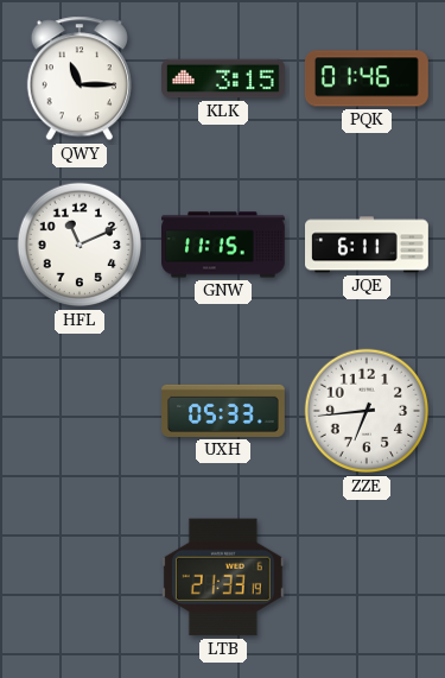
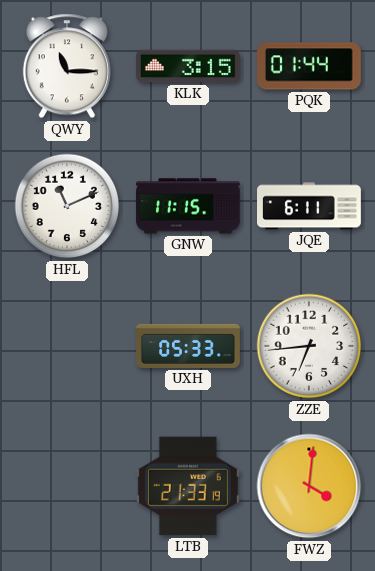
PQK: 01:46 -> 01:44 (309, 66)
FWZ: none -> 4:01 (309, 486)
